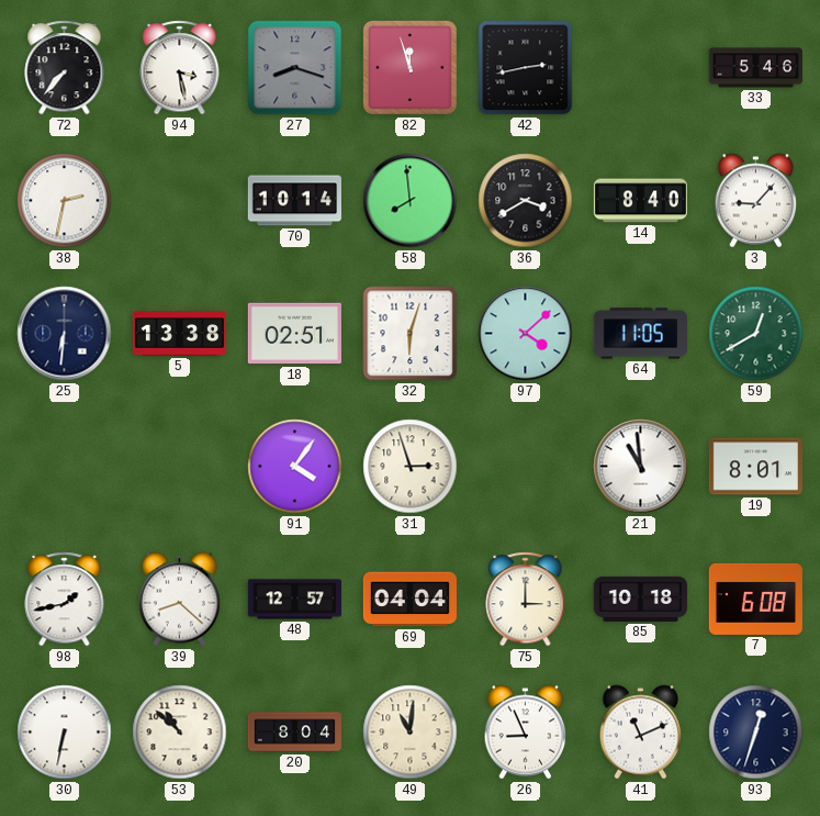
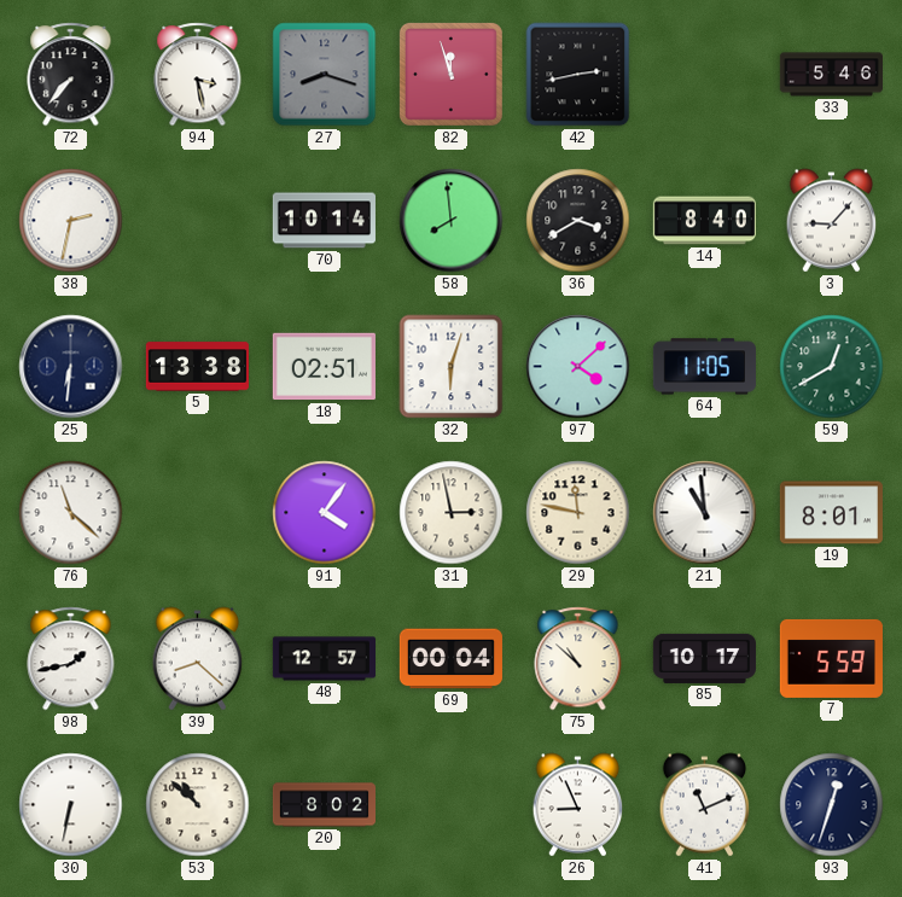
76: none -> 11:22 (71, 513)
31: 2:57 -> 2:58 (452, 513)
29: none -> 11:47 (578, 513)
69: 04:04 -> 00:04 (450, 659)
75: 3:00 -> 10:52 (578, 659)
85: 10:18 -> 10:17 (704, 658)
7: 6:08 -> 5:59 (831, 658)
20: 8:04 -> 8:02 (324, 805)
49: 11:01 -> none (411, 733)
